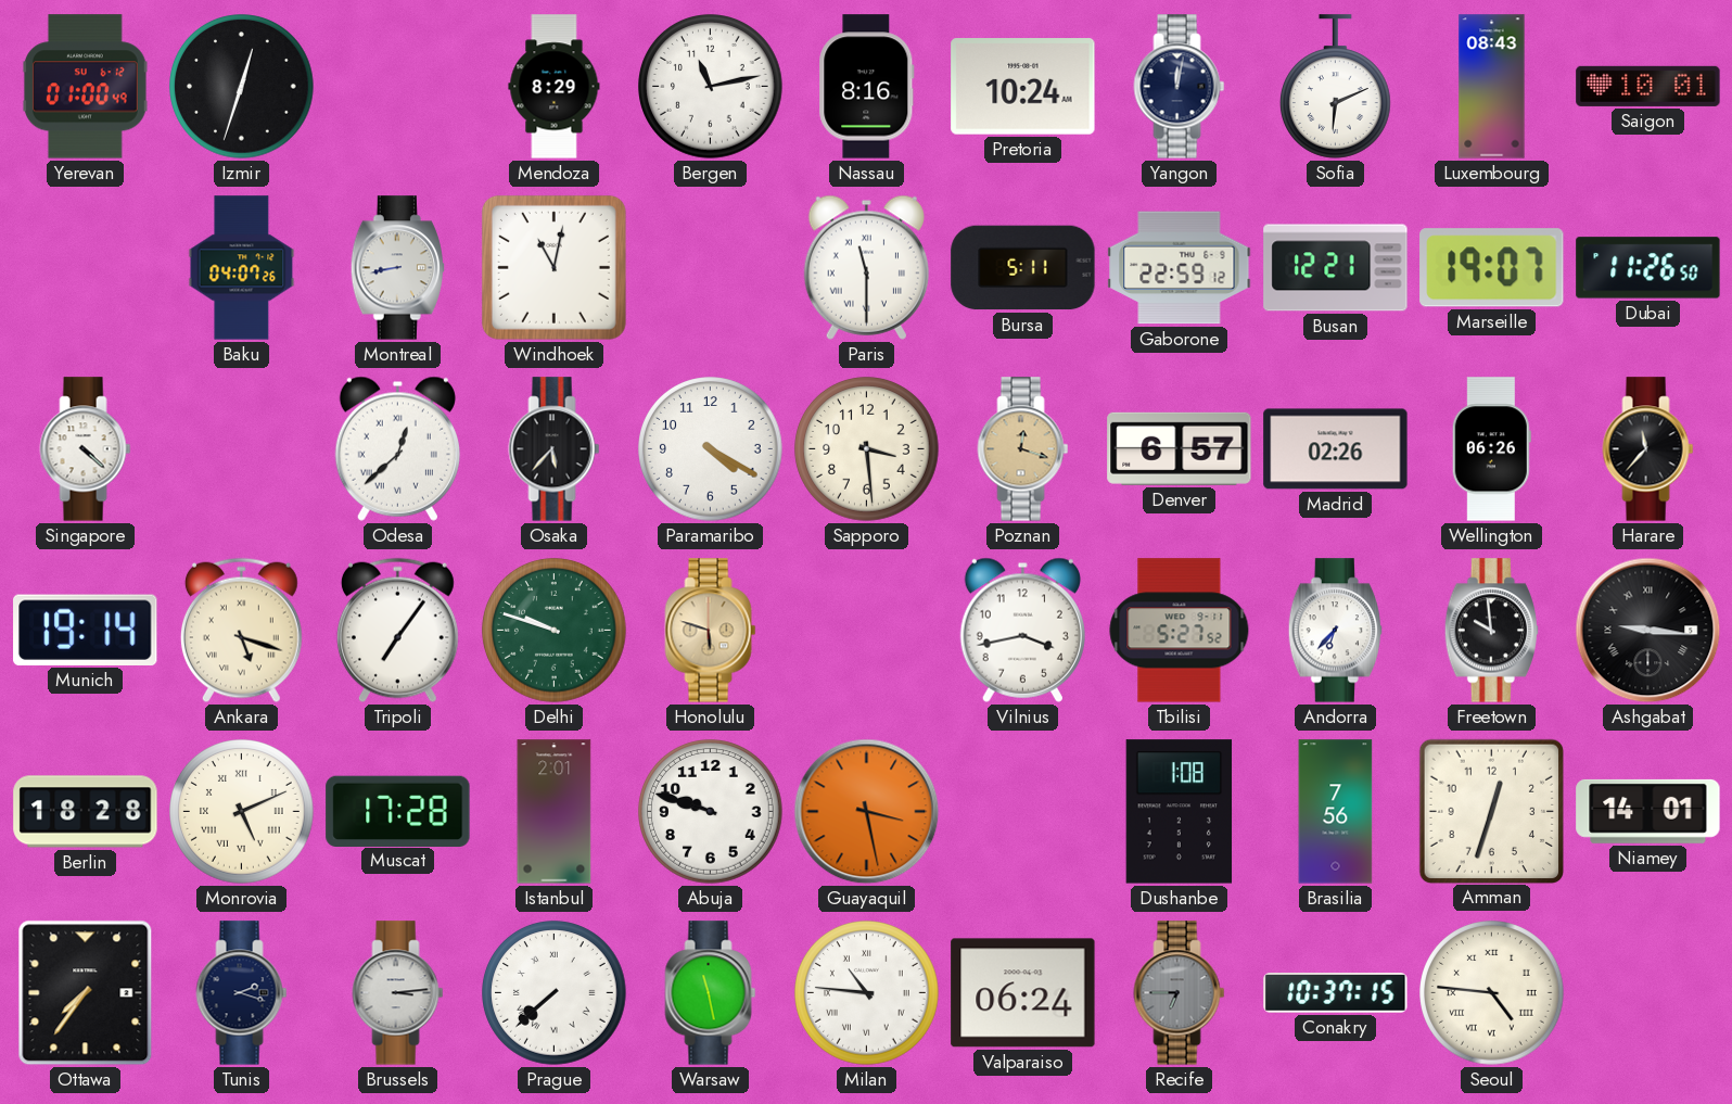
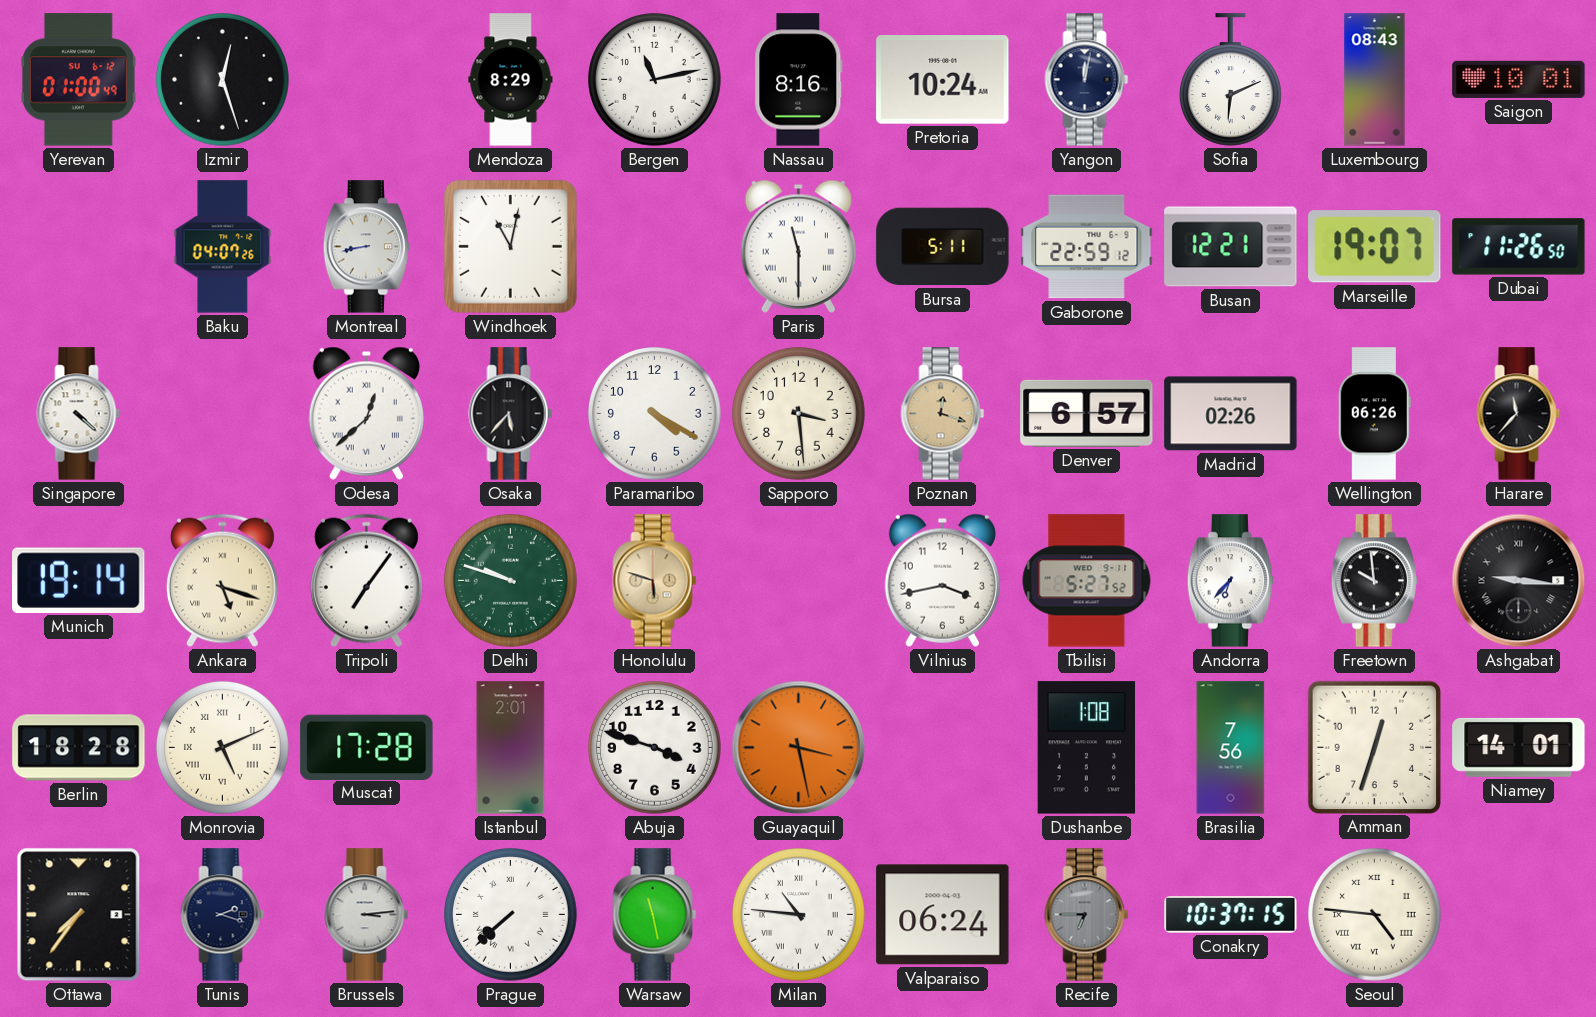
Izmir: 12:33 -> 12:27 (223, 80)
Abuja: 9:48 -> 3:48 (655, 748)
